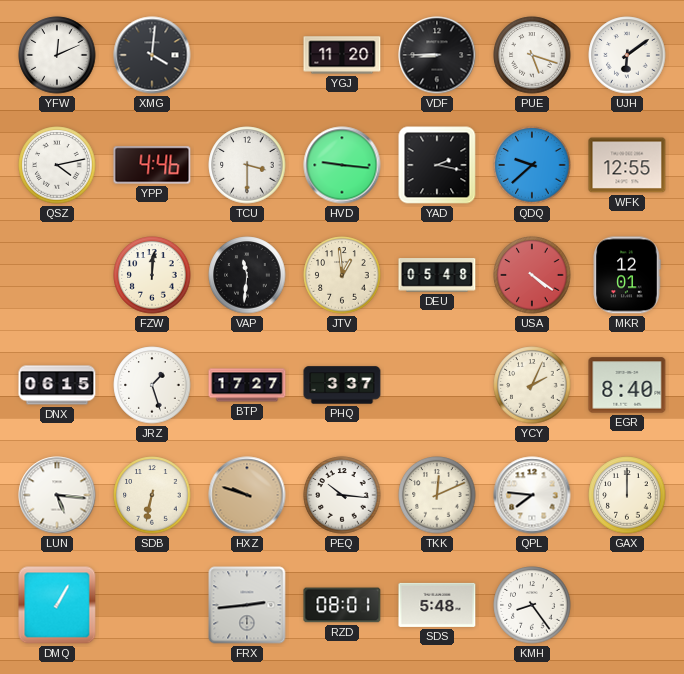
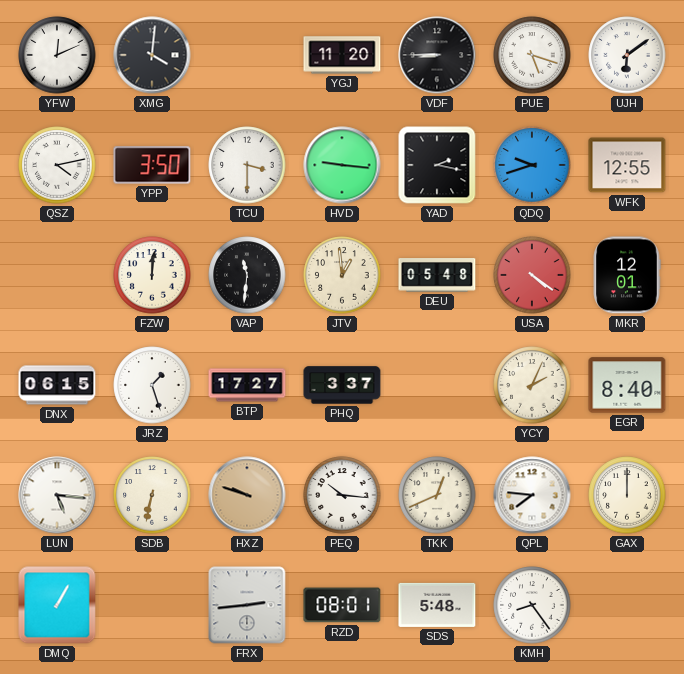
YPP: 4:46 -> 3:50 (152, 165)
QDQ: 9:38 -> 9:42 (532, 165)
TKK: 12:11 -> 12:41 (437, 495)
